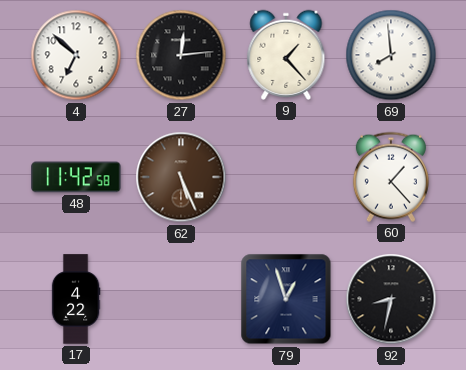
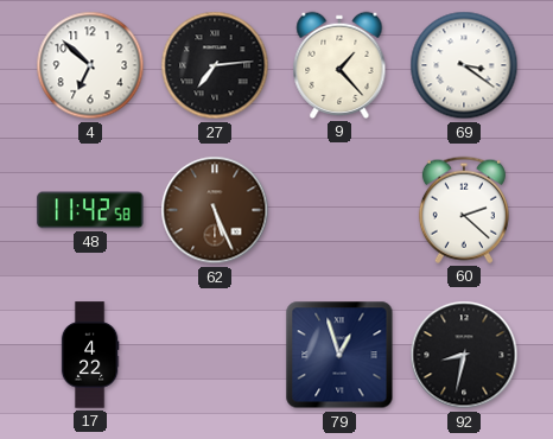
27: 12:14 -> 7:14 (215, 65)
69: 7:59 -> 3:21 (464, 65)
60: 1:23 -> 2:22 (464, 210)
